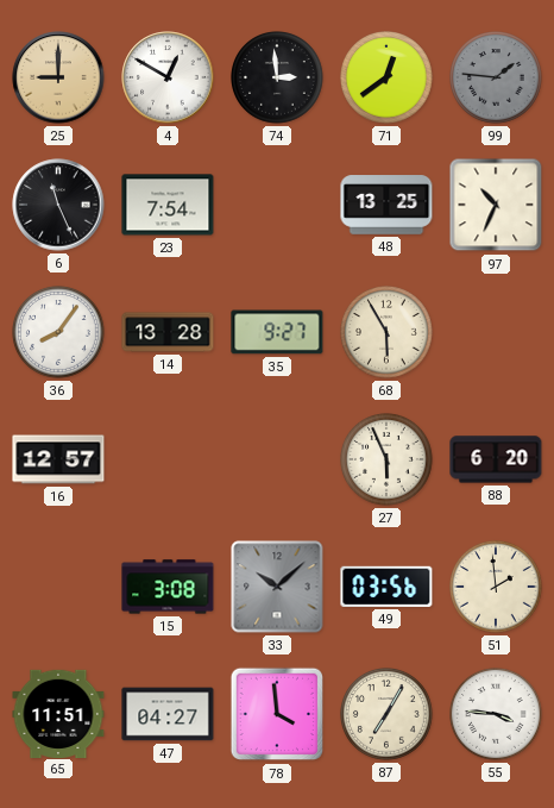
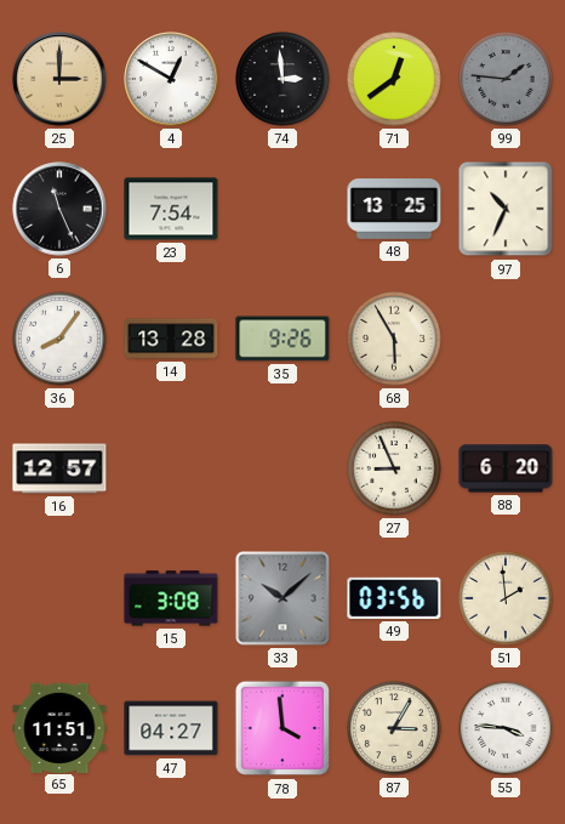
25: 9:00 -> 3:00 (59, 79)
35: 9:27 -> 9:26 (282, 339)
27: 5:56 -> 8:56 (394, 468)
87: 7:05 -> 3:05 (394, 728)
